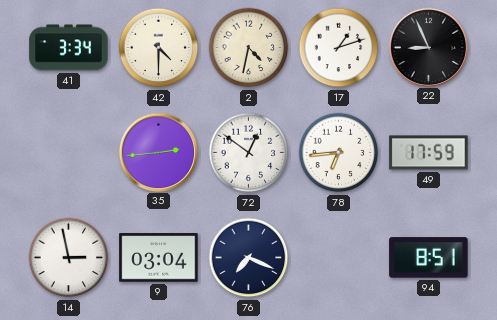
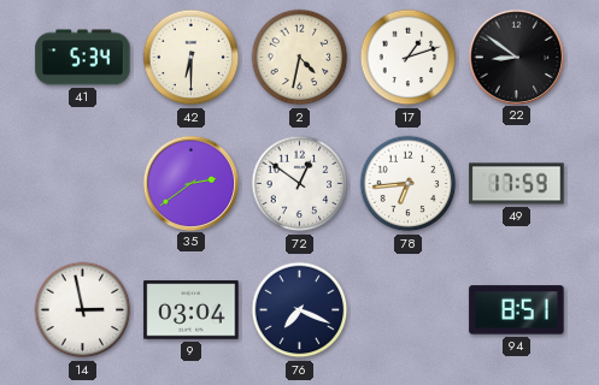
41: 3:34 -> 5:34 (83, 58)
42: 4:30 -> 6:30 (192, 58)
22: 8:56 -> 8:51 (516, 57)
35: 2:44 -> 2:39 (190, 183)
